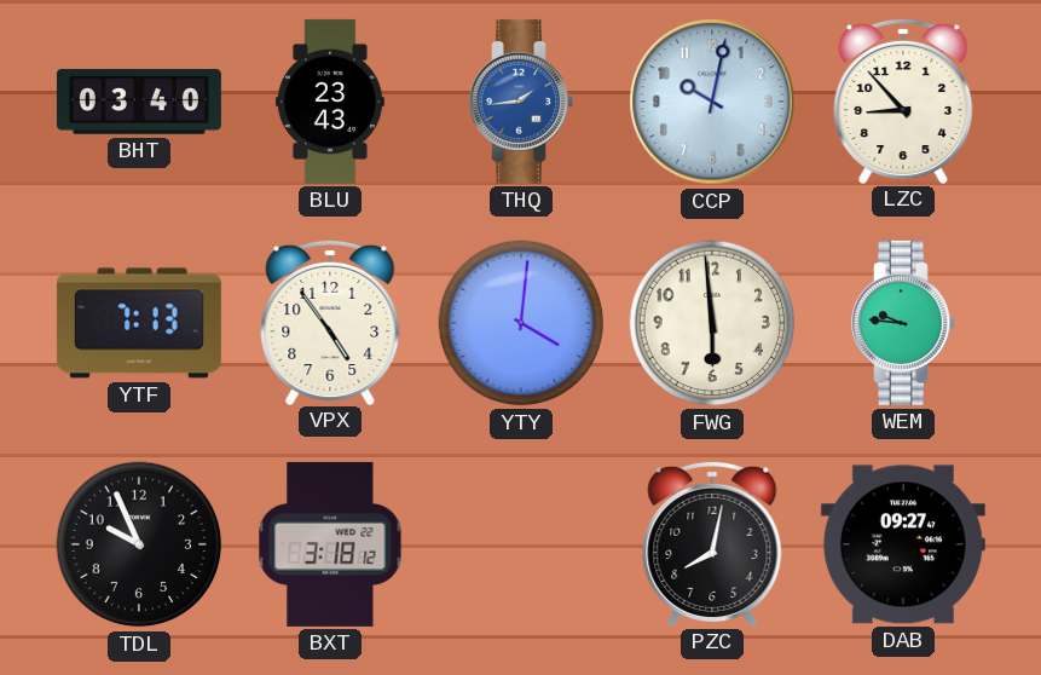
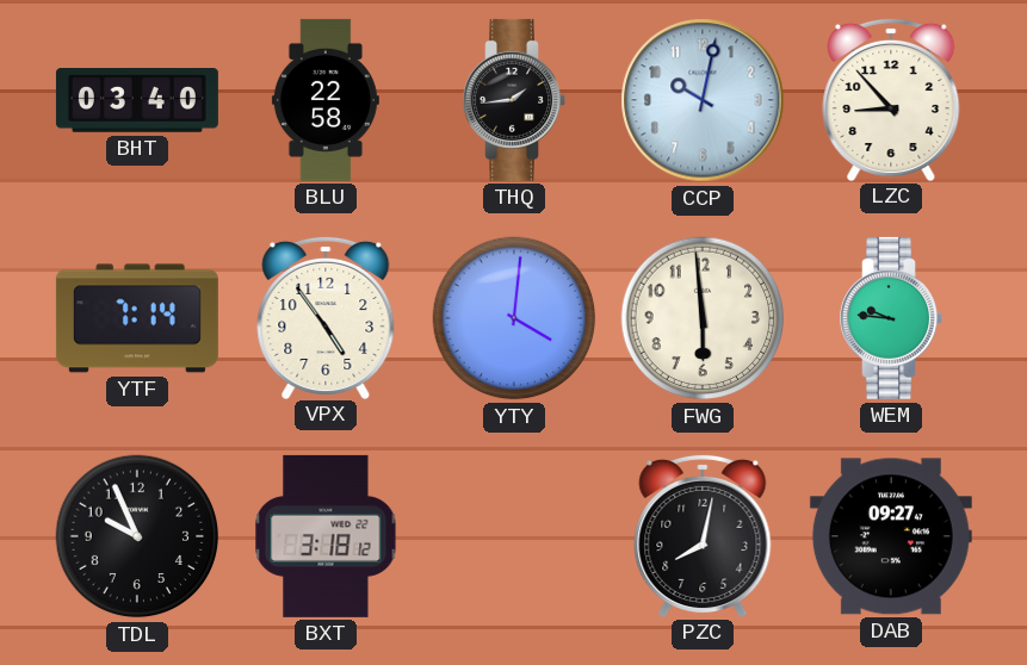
BLU: 23:43 -> 22:58 (326, 100)
THQ dial: blue -> black (514, 100)
YTF: 7:13 -> 7:14 (137, 318)
